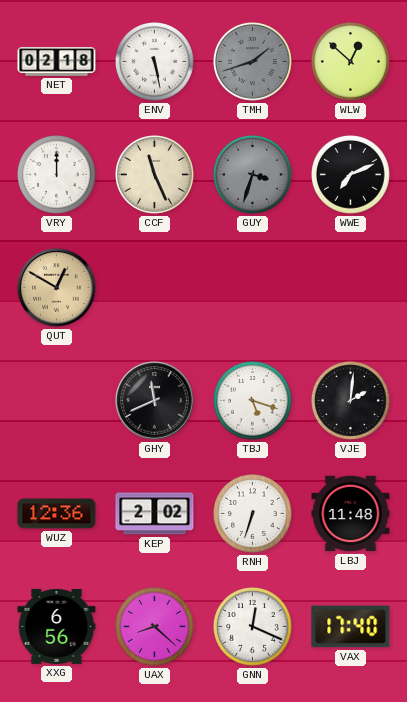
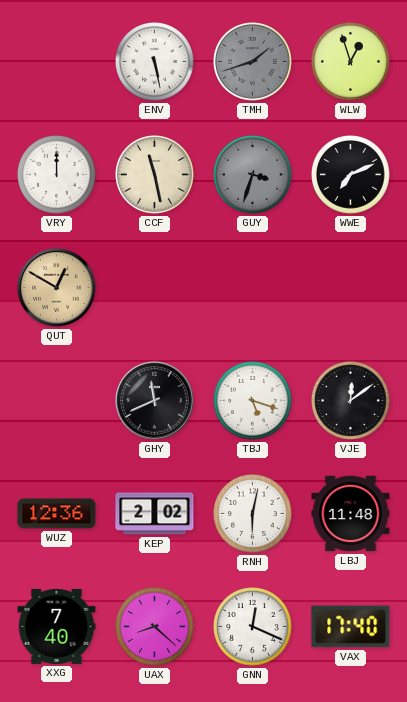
NET: 02:18 -> none (57, 61)
WLW: 12:52 -> 12:57 (351, 62)
CCF: 11:26 -> 11:28 (155, 175)
VJE: 2:01 -> 12:09 (351, 401)
RNH: 6:33 -> 6:02 (253, 514)
XXG: 6:56 -> 7:40 (57, 626)
